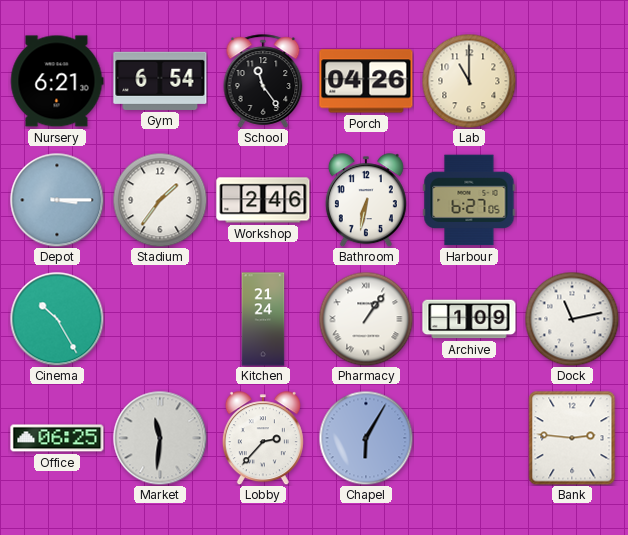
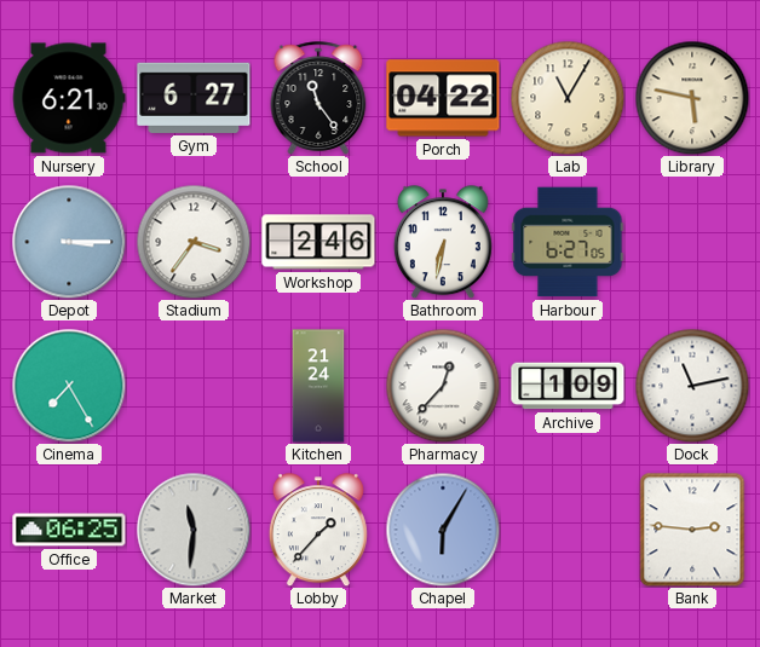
Gym: 6:54 -> 6:27 (194, 98)
Porch: 04:26 -> 04:22 (443, 98)
Lab: 11:00 -> 11:05 (568, 98)
Library: none -> 5:47 (692, 98)
Stadium: 1:36 -> 3:36 (194, 242)
Cinema: 10:25 -> 7:25 (69, 386)
Pharmacy: 1:06 -> 12:37 (443, 386)
Lobby: 2:37 -> 1:37 (318, 530)
